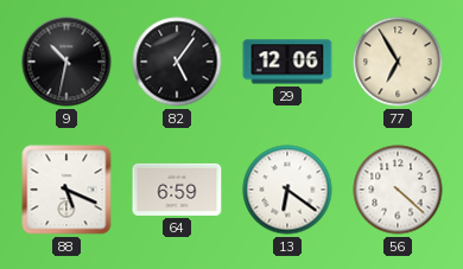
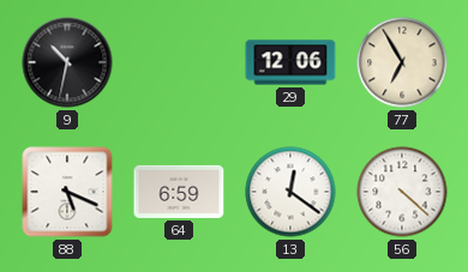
82: 5:06 -> none (177, 62)
13: 6:21 -> 12:21 (290, 192)
